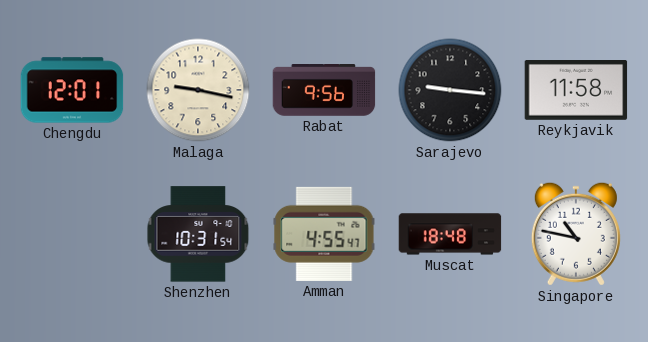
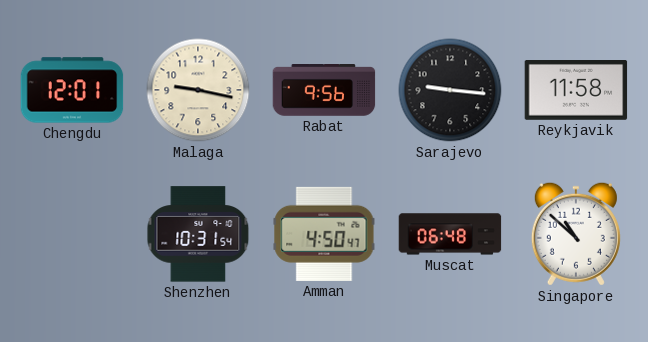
Amman: 4:55 -> 4:50 (324, 234)
Muscat: 18:48 -> 06:48 (450, 234)
Singapore: 10:47 -> 10:52 (576, 234)
